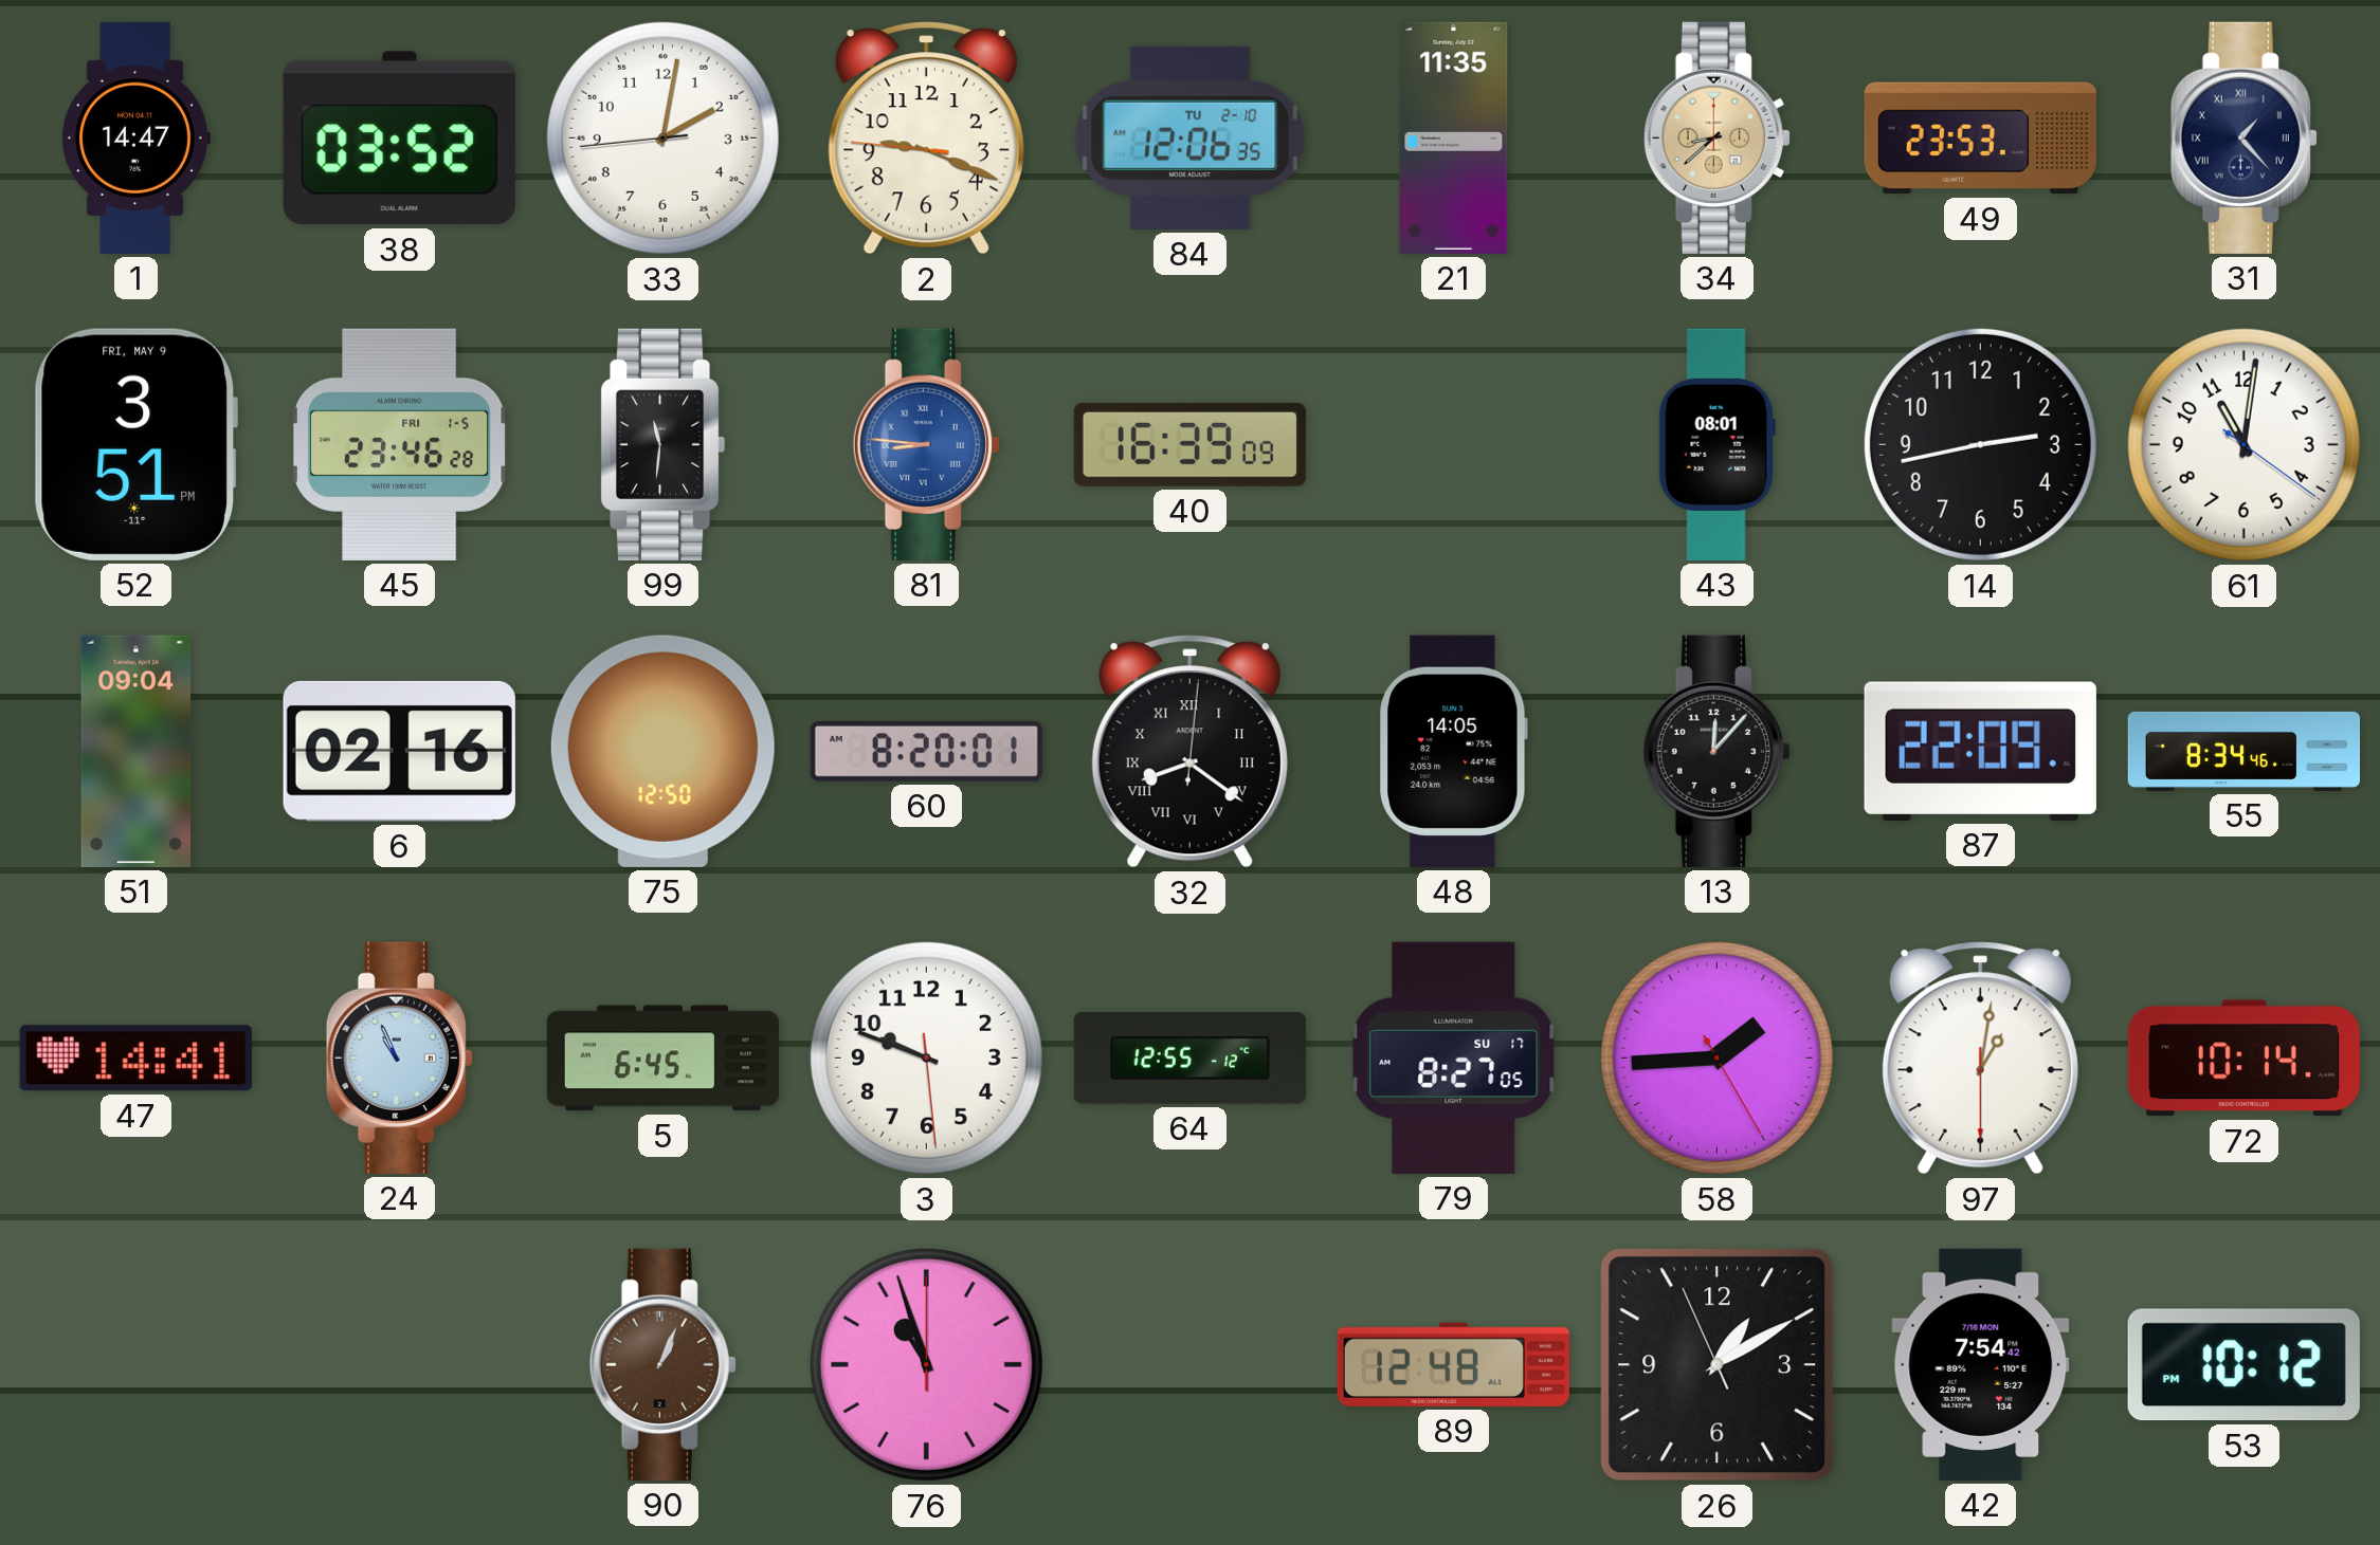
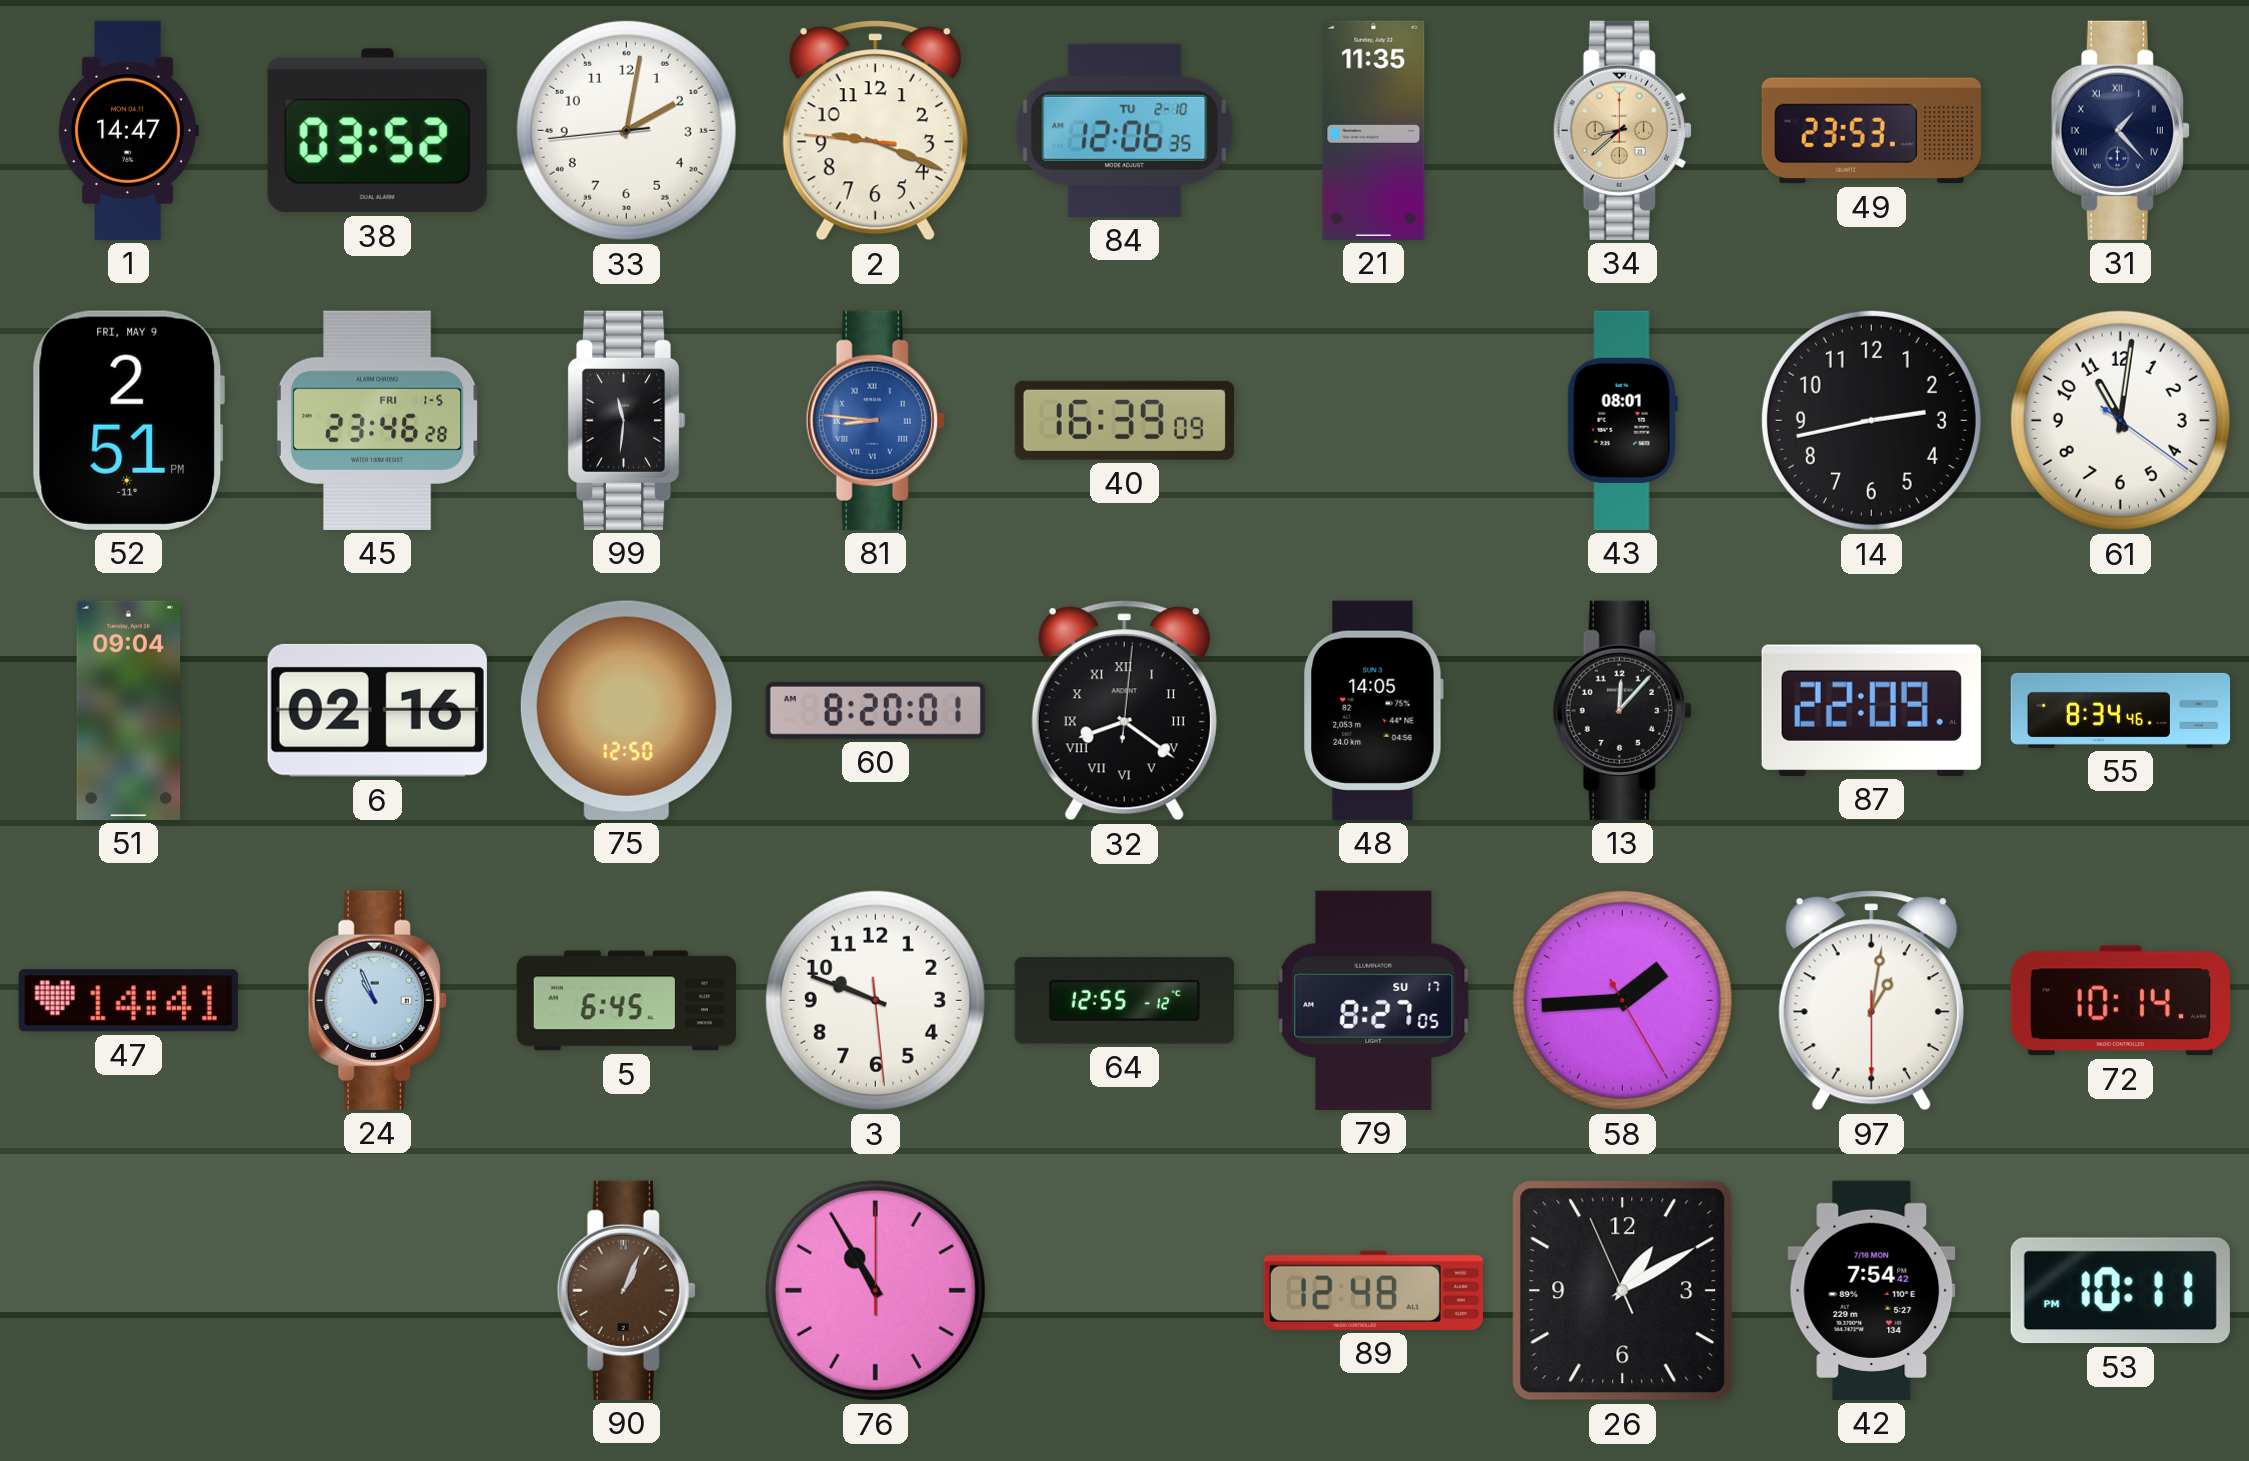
52: 3:51 -> 2:51 (128, 420)
76: 10:57 -> 10:55 (875, 1290)
53: 10:12 -> 10:11 (2120, 1291)
